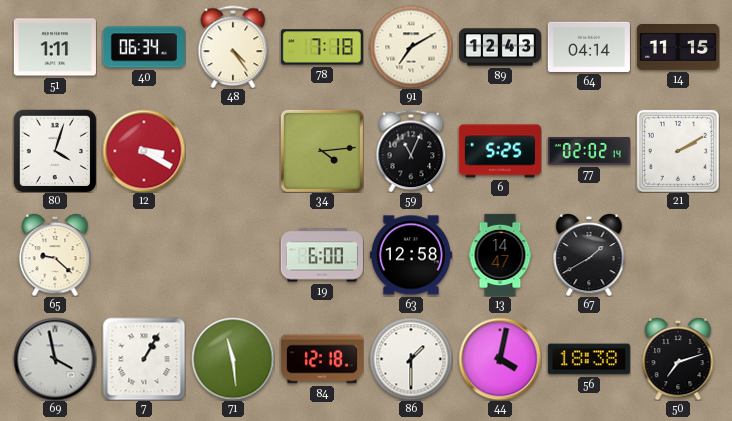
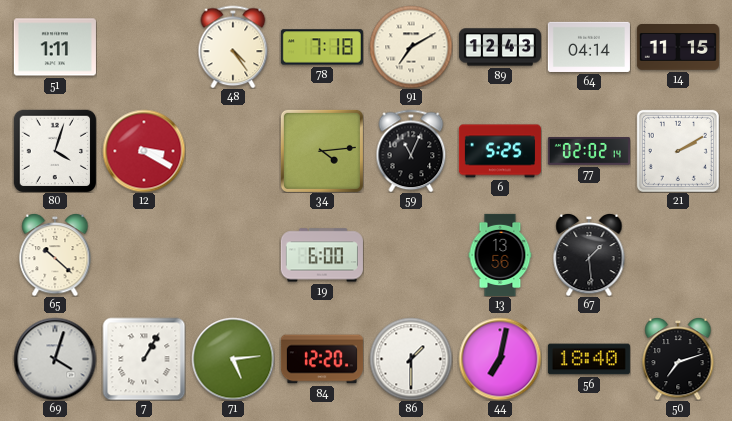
40: 06:34 -> none (144, 47)
65: 9:22 -> 10:22 (55, 255)
63: 12:58 -> none (411, 255)
13: 14:47 -> 13:56 (500, 255)
67: 1:40 -> 1:29 (589, 255)
69: 3:58 -> 4:03 (55, 359)
71: 11:29 -> 5:14 (233, 359)
84: 12:18 -> 12:20 (322, 359)
44: 4:02 -> 7:02 (500, 359)
56: 18:38 -> 18:40 (589, 359)
